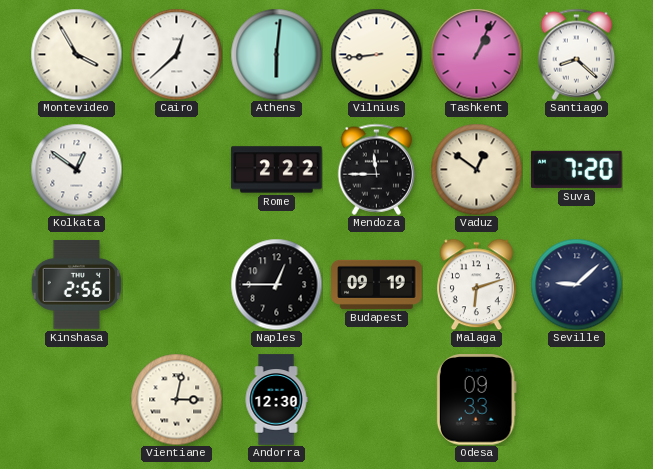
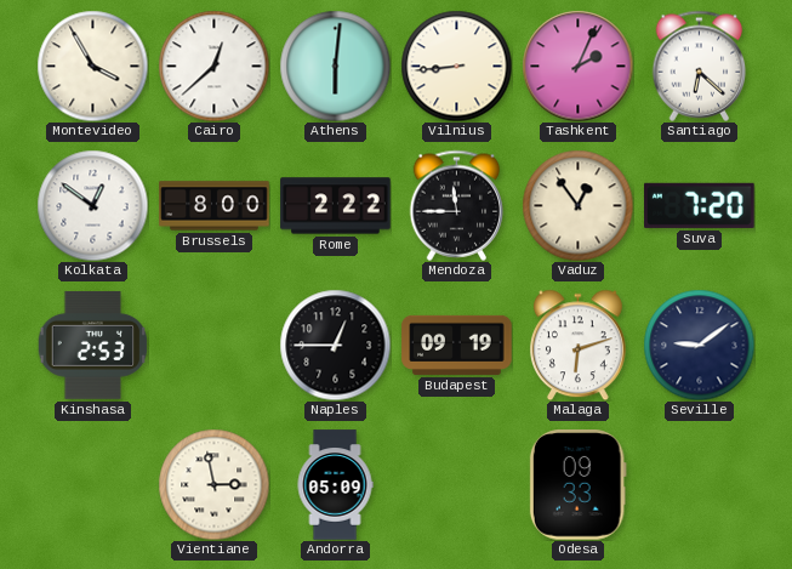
Tashkent: 1:04 -> 2:04 (577, 66)
Santiago: 8:22 -> 6:22 (700, 66)
Brussels: none -> 8:00 (215, 206)
Vaduz: 12:51 -> 12:54 (577, 205)
Kinshasa: 2:56 -> 2:53 (92, 345)
Seville: 9:08 -> 9:09 (699, 345)
Vientiane: 3:02 -> 2:58 (213, 484)
Andorra: 12:30 -> 05:09 (335, 485)
